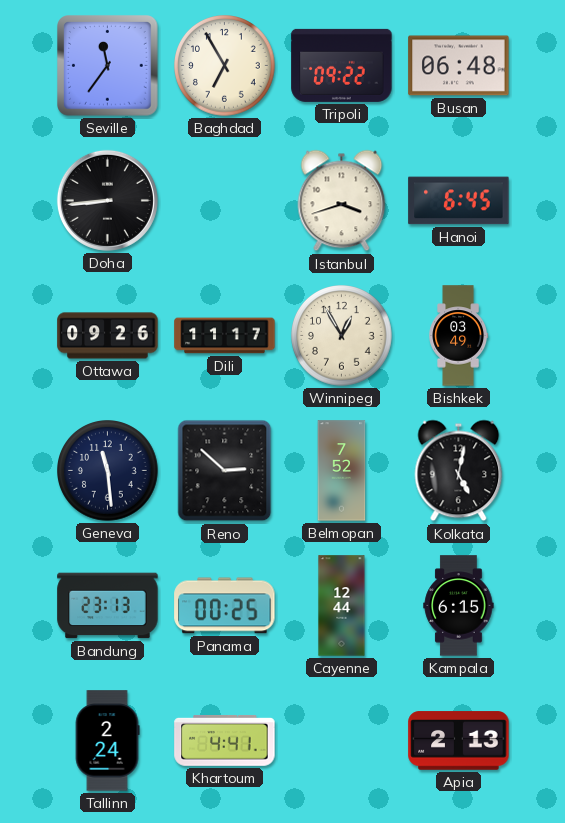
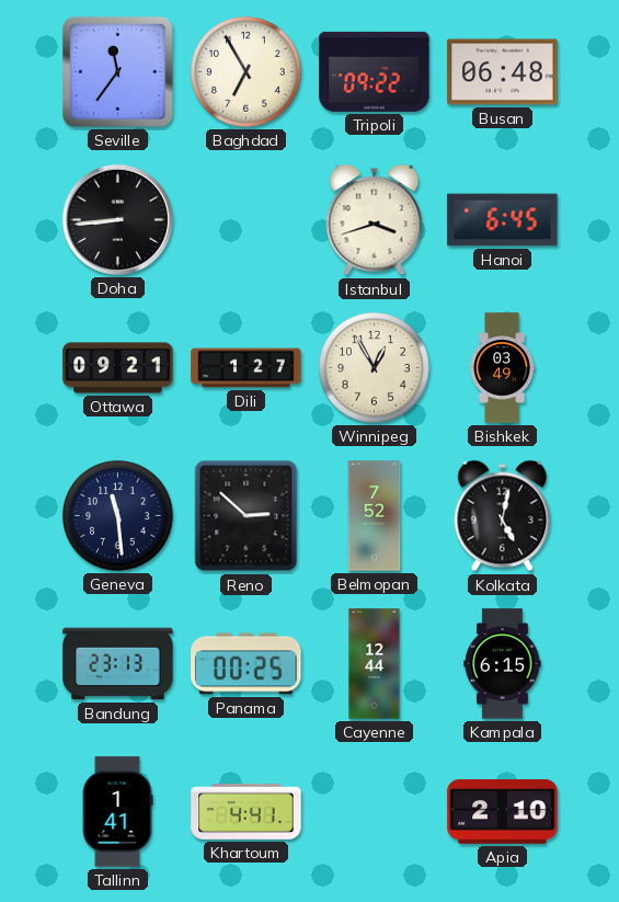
Ottawa: 09:26 -> 09:21 (118, 368)
Dili: 11:17 -> 1:27 (247, 368)
Tallinn: 2:24 -> 1:41 (117, 812)
Apia: 2:13 -> 2:10 (503, 812)
